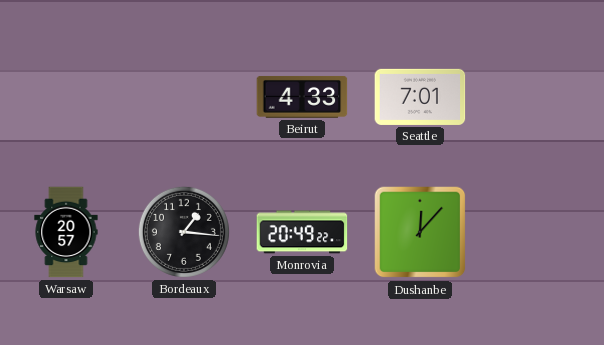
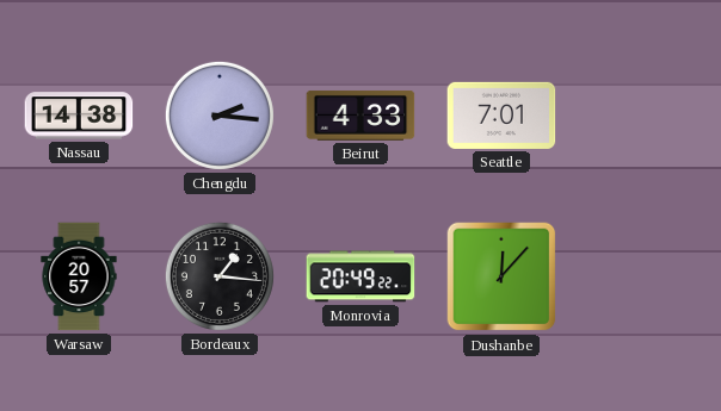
Nassau: none -> 14:38 (79, 116)
Chengdu: none -> 2:16 (220, 116)
